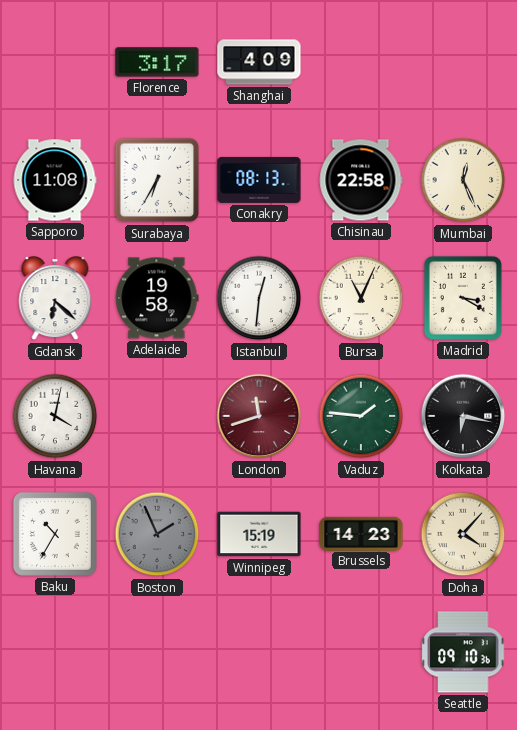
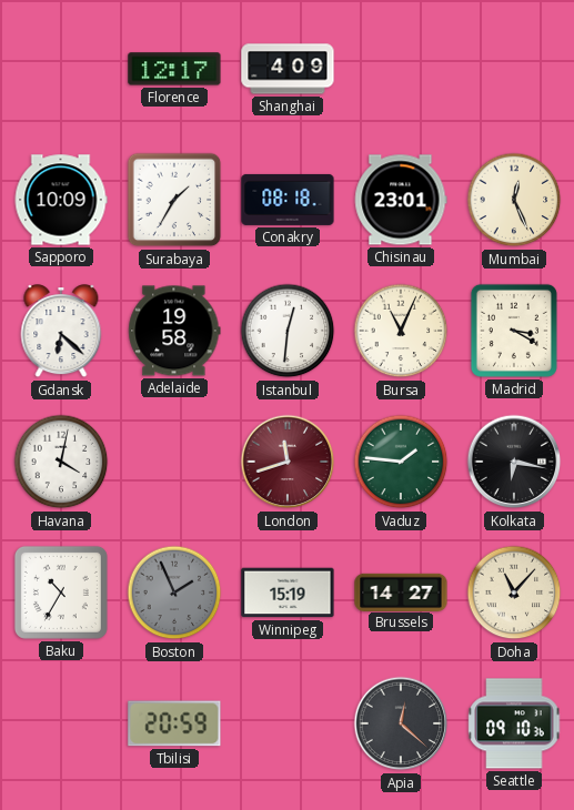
Florence: 3:17 -> 12:17 (174, 69)
Sapporo: 11:08 -> 10:09 (61, 200)
Surabaya: 6:35 -> 1:35 (174, 200)
Conakry: 08:13 -> 08:18 (288, 200)
Chisinau: 22:58 -> 23:01 (401, 200)
Brussels: 14:23 -> 14:27 (401, 591)
Doha: 4:07 -> 11:07 (514, 593)
Tbilisi: none -> 20:59 (174, 723)
Apia: none -> 12:22 (401, 723)
